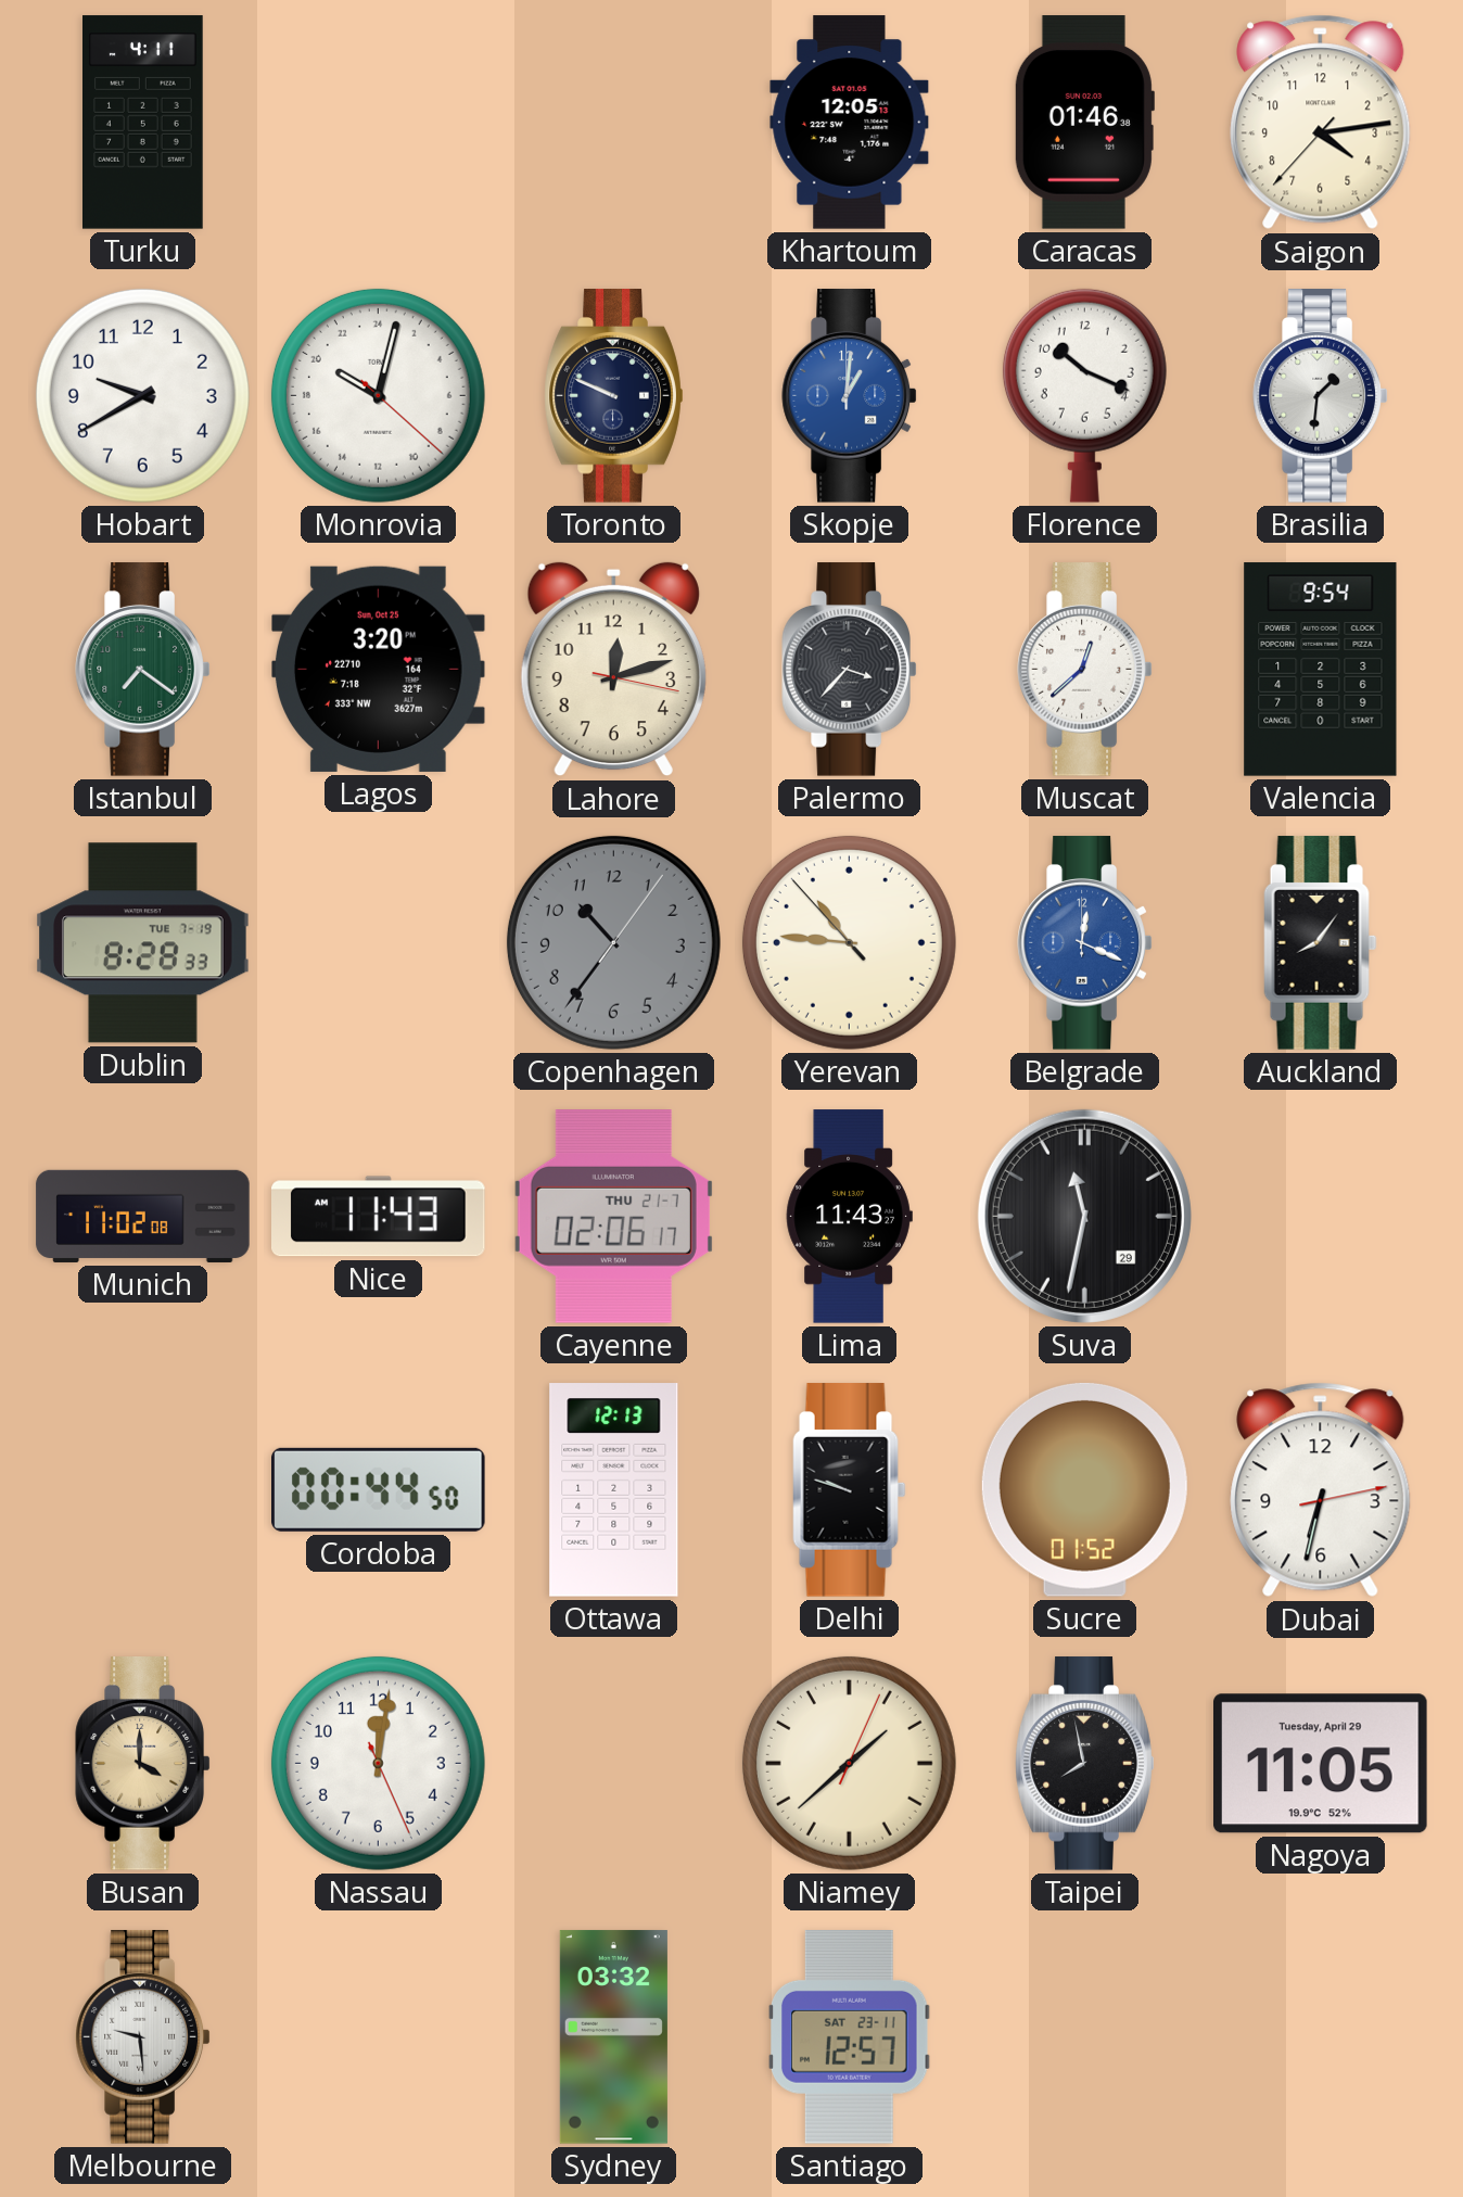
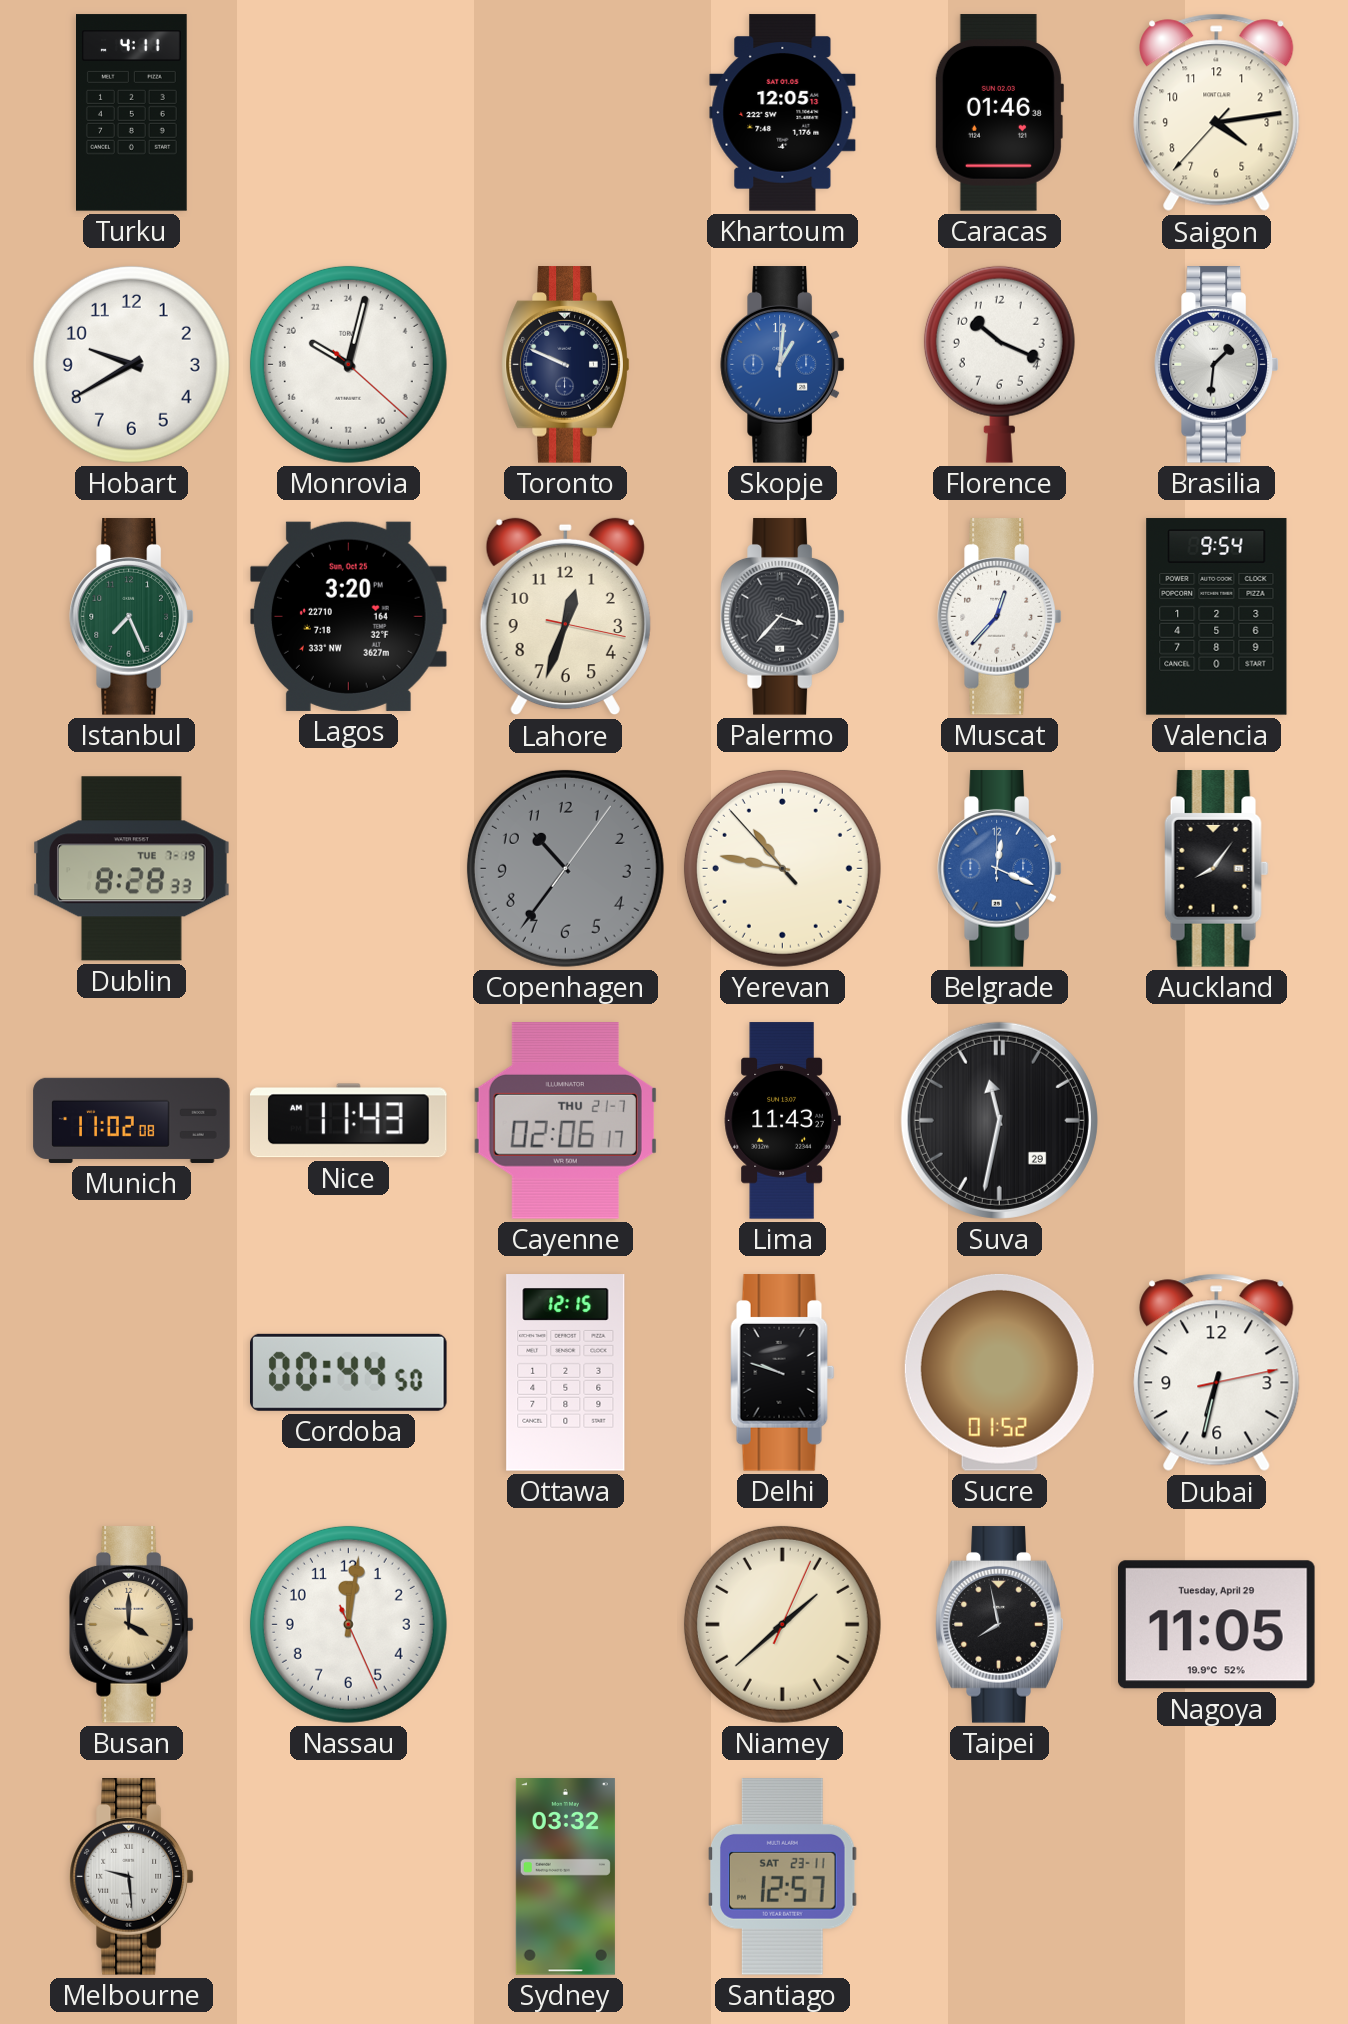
Istanbul: 7:21 -> 7:26 (132, 617)
Lahore: 12:12 -> 12:33 (565, 617)
Muscat: 12:38 -> 12:37 (1000, 617)
Yerevan: 10:45 -> 10:46 (782, 868)
Ottawa: 12:13 -> 12:15 (566, 1373)
